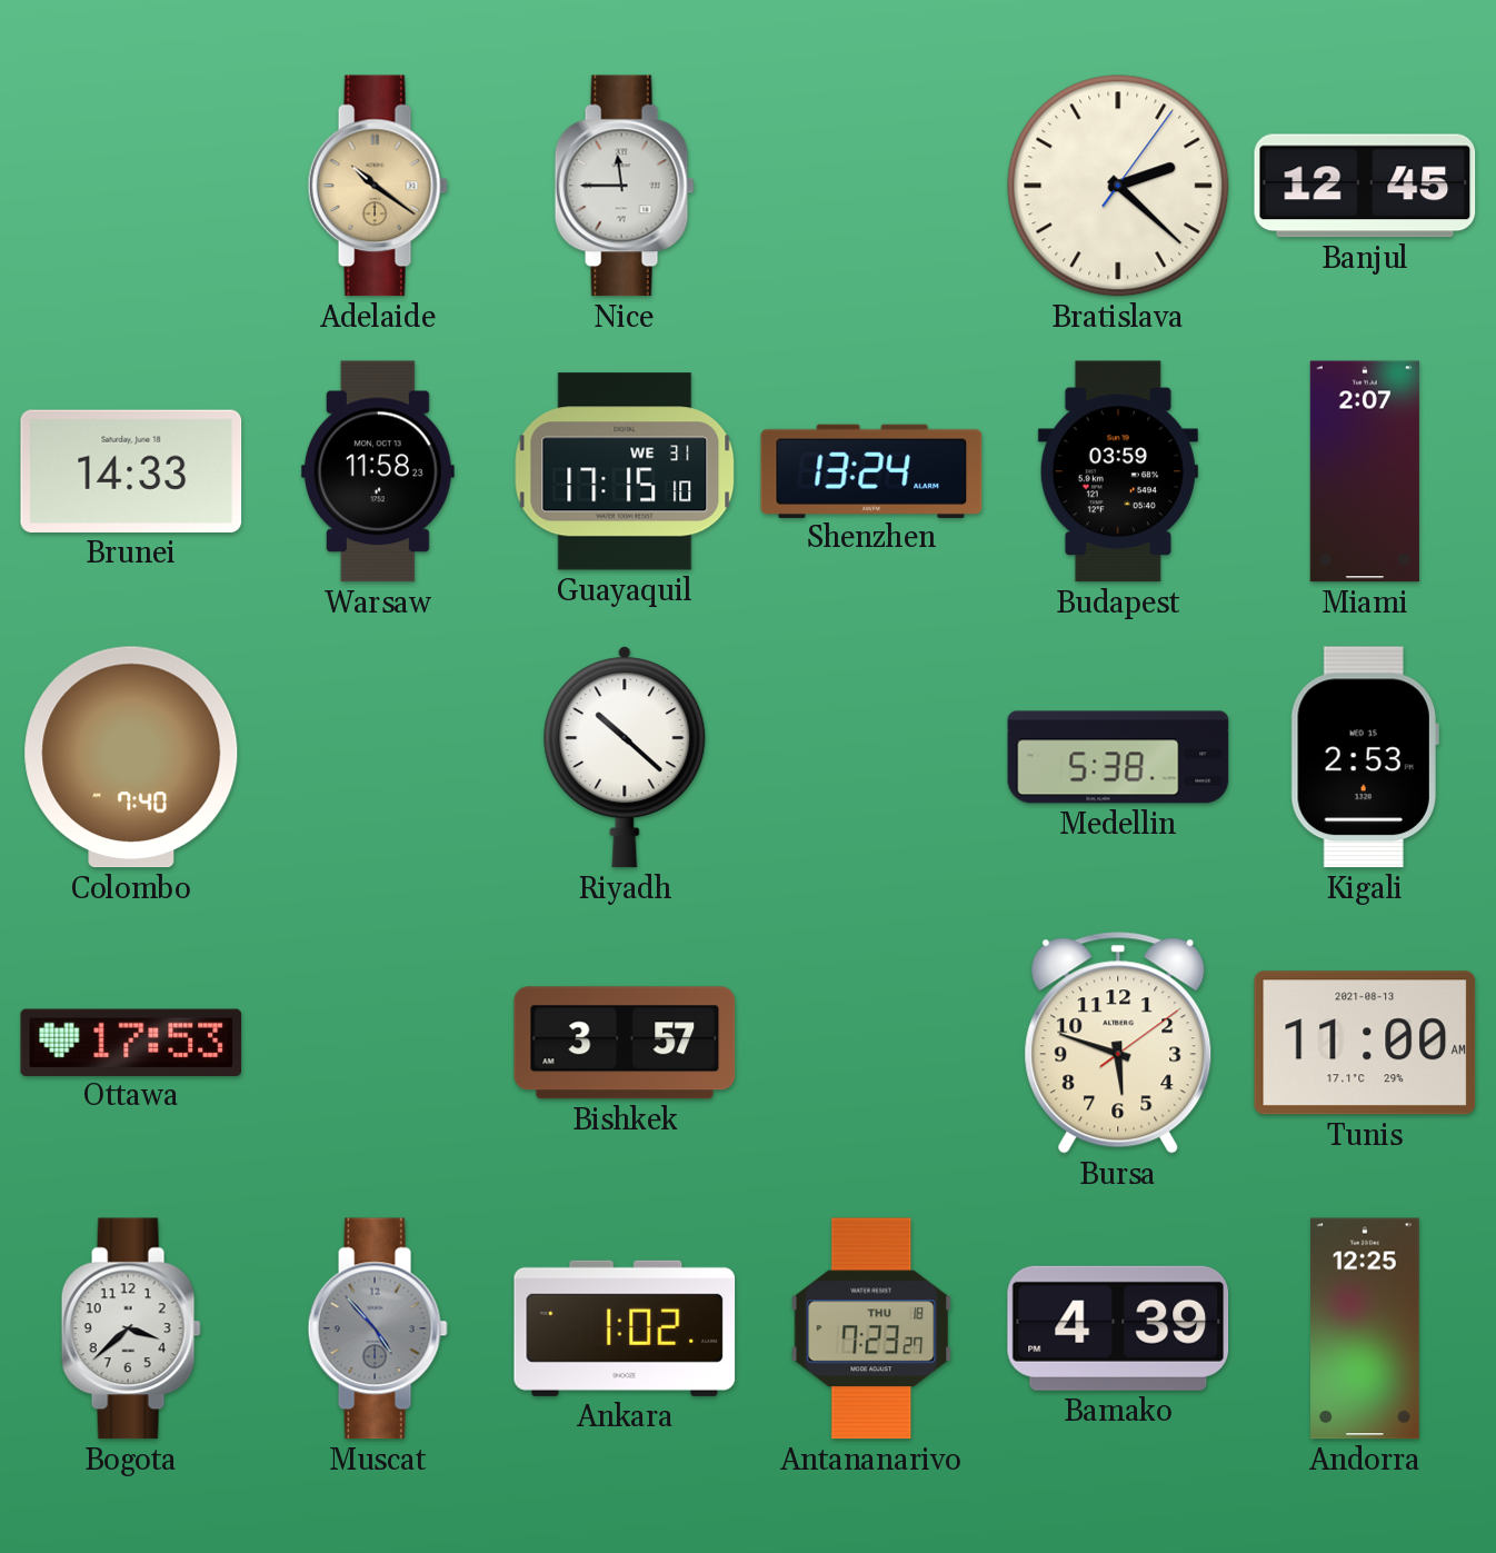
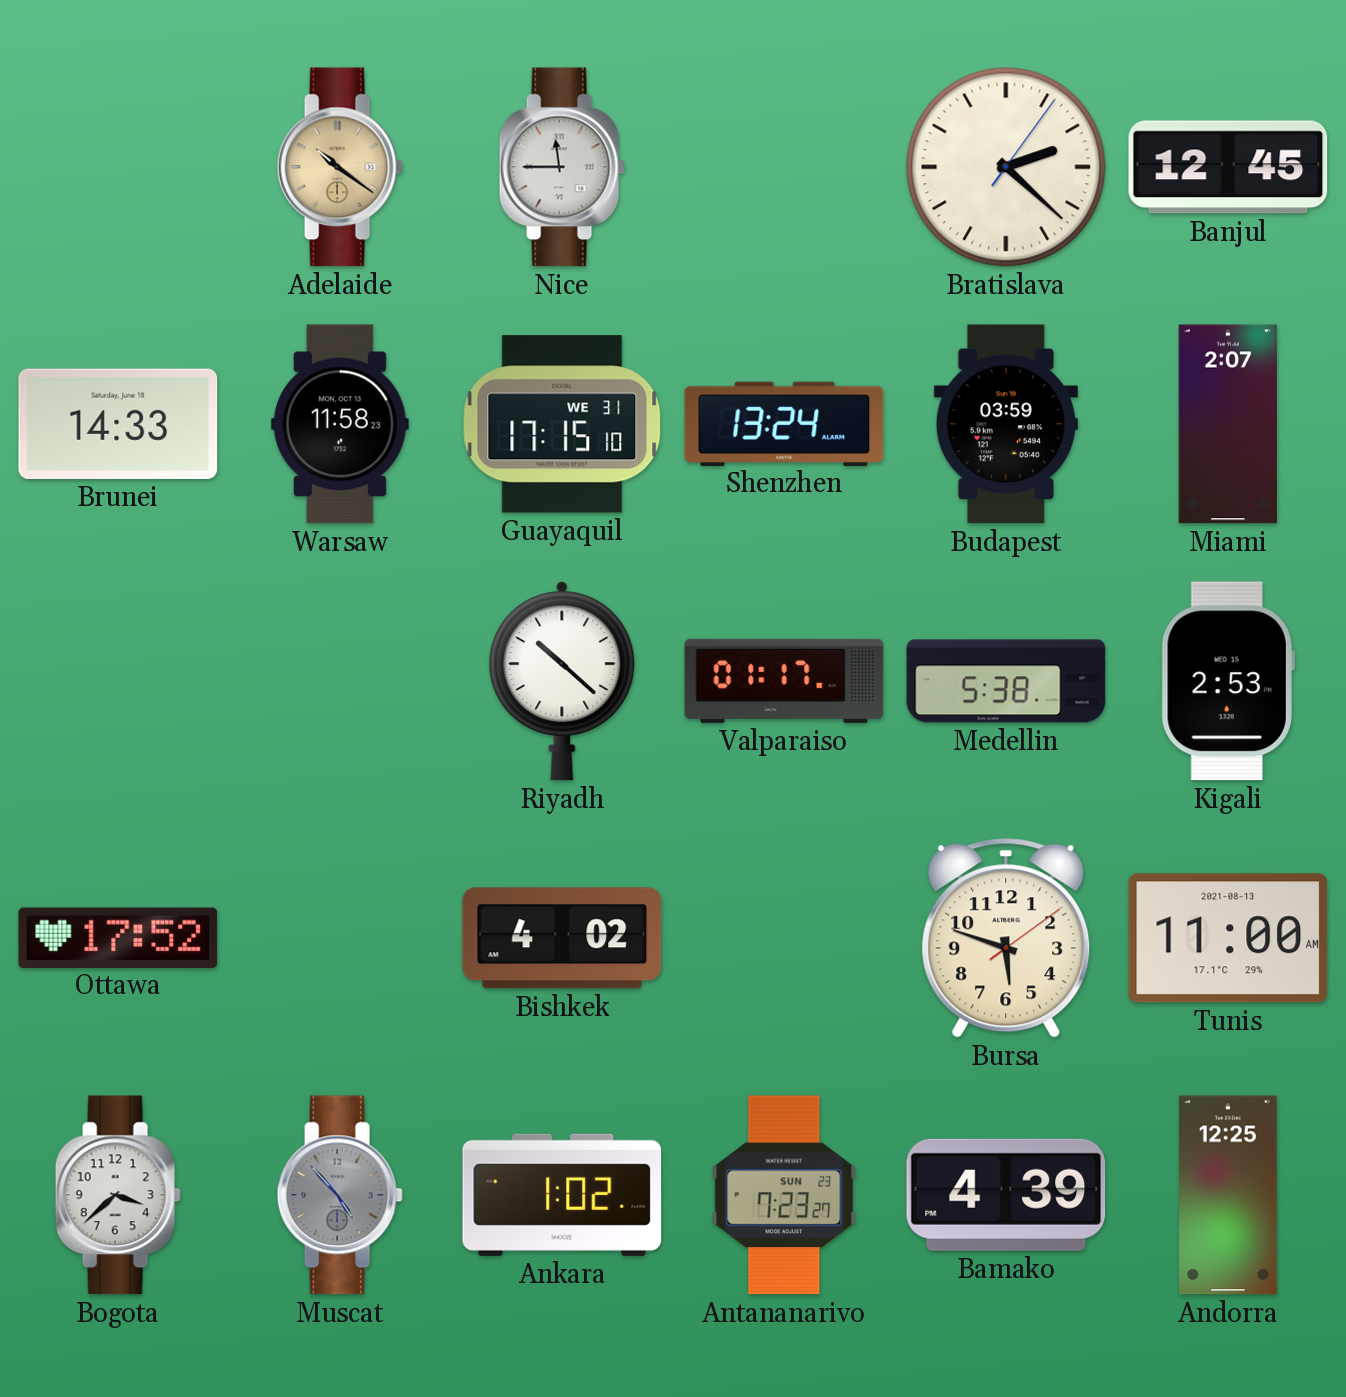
Colombo: 7:40 -> none (131, 757)
Valparaiso: none -> 01:17 (784, 681)
Ottawa: 17:53 -> 17:52 (118, 937)
Bishkek: 3:57 -> 4:02 (562, 938)
Antananarivo date: THU 18 -> SUN 23 (784, 1195)
